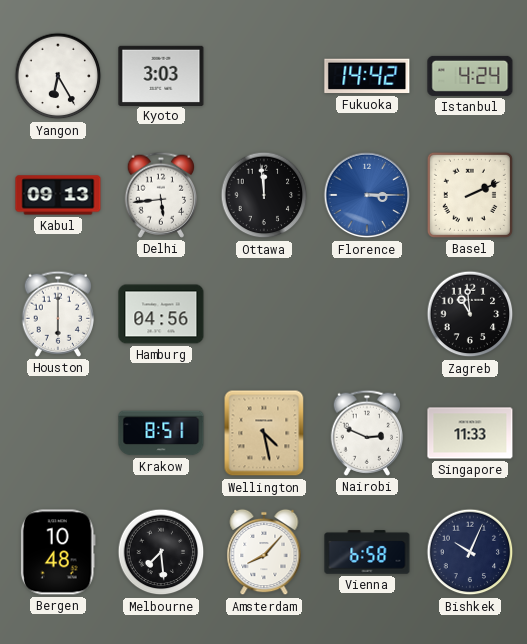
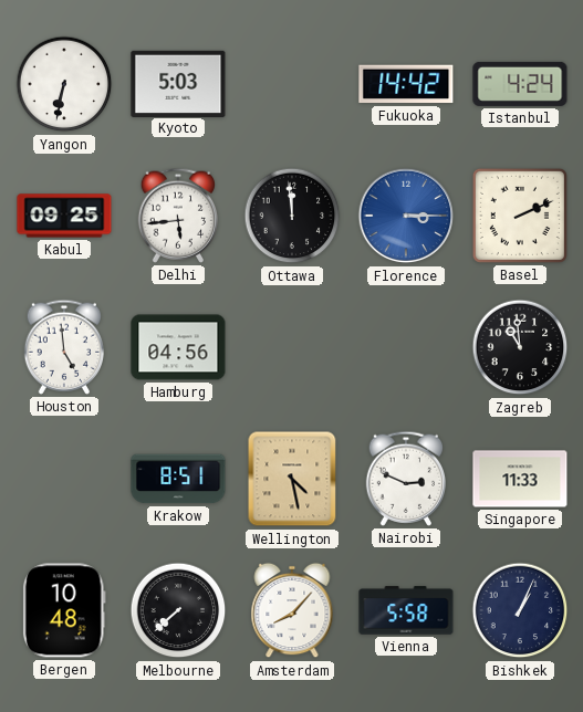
Yangon: 6:25 -> 6:32 (64, 84)
Kyoto: 3:03 -> 5:03 (178, 83)
Kabul: 09:13 -> 09:25 (64, 216)
Houston: 6:00 -> 4:59 (64, 347)
Melbourne: 7:29 -> 7:38 (178, 610)
Vienna: 6:58 -> 5:58 (406, 610)
Bishkek: 10:04 -> 1:04 (520, 610)
